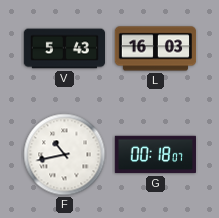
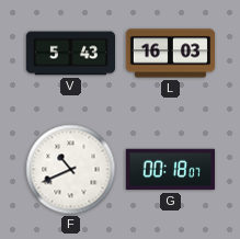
F: 10:43 -> 10:41 (71, 170)
